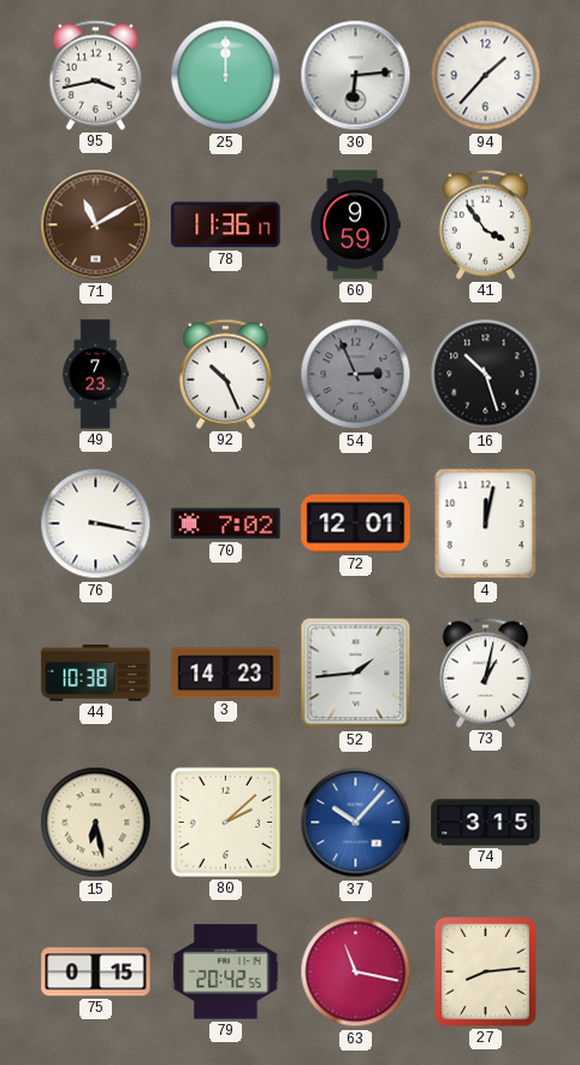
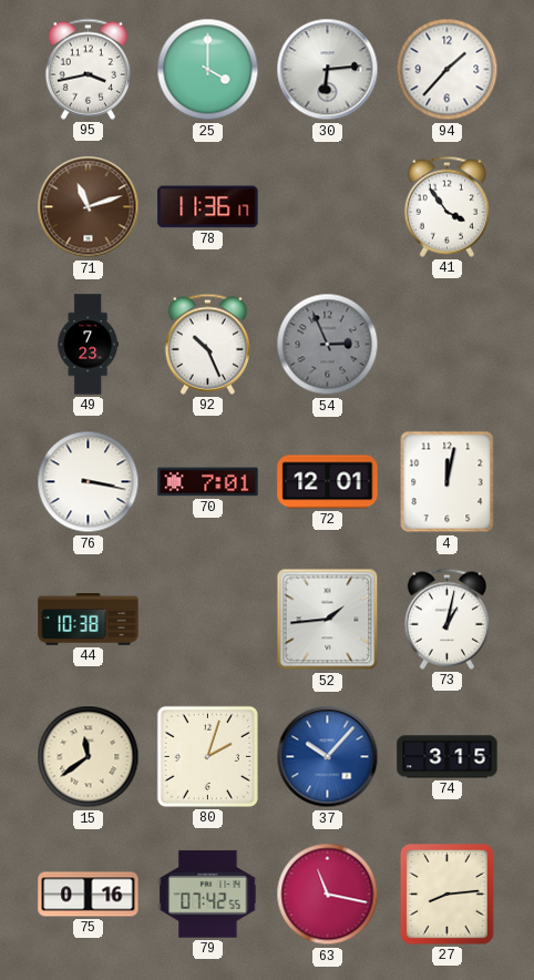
25: 12:00 -> 4:00 (208, 70)
71: 11:10 -> 11:12 (89, 207)
60: 9:59 -> none (355, 225)
16: 10:27 -> none (486, 375)
70: 7:02 -> 7:01 (208, 482)
3: 14:23 -> none (226, 673)
15: 6:28 -> 11:39 (89, 757)
80: 2:08 -> 2:03 (207, 756)
75: 0:15 -> 0:16 (89, 895)
79: 20:42 -> 07:42 (208, 895)
